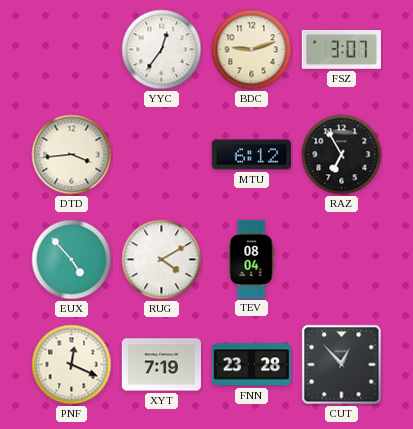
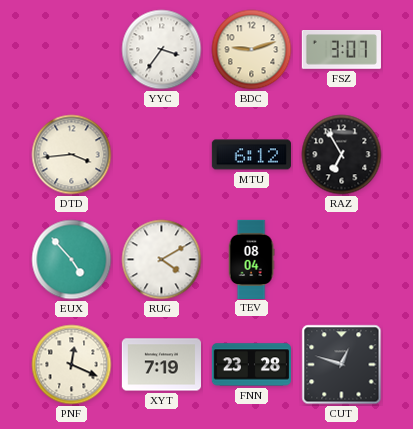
YYC: 12:36 -> 3:36 (162, 50)
CUT: 12:53 -> 12:48 (342, 365)
